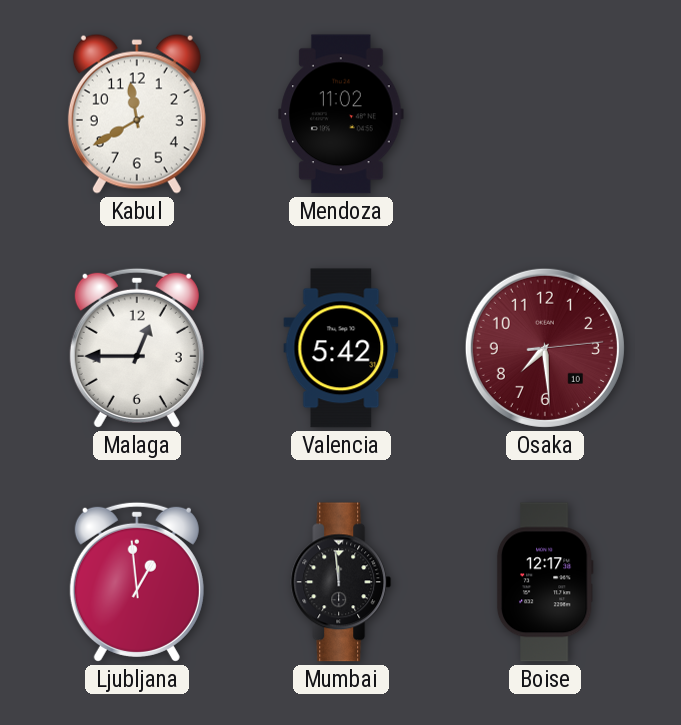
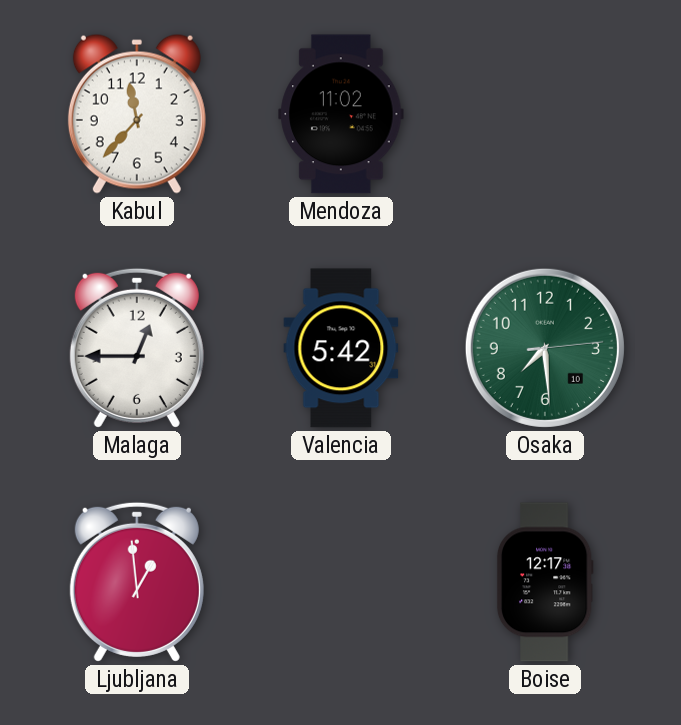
Kabul: 11:40 -> 11:37 (137, 114)
Osaka dial: burgundy -> green (545, 348)
Mumbai: 11:59 -> none (341, 582)
